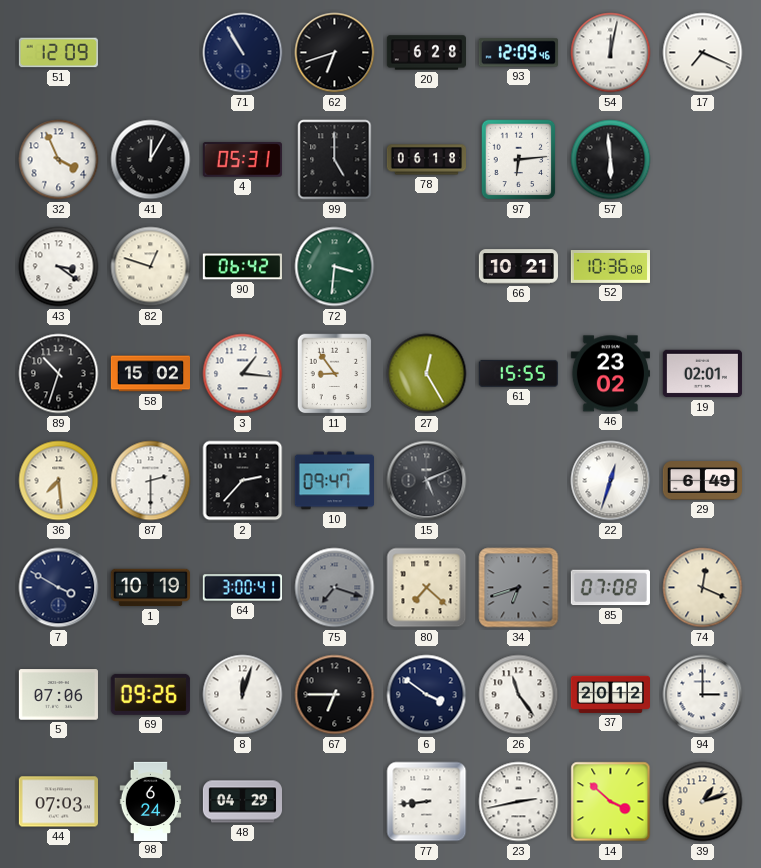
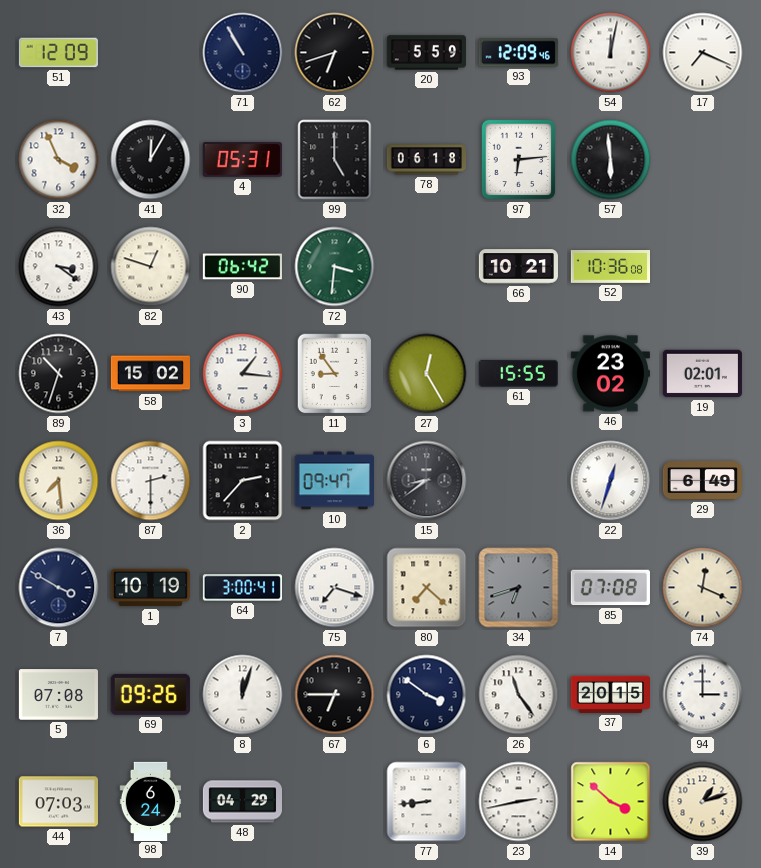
20: 6:28 -> 5:59 (426, 53)
15: 5:11 -> 8:39 (427, 481)
75 dial: grey -> white (335, 588)
5: 07:06 -> 07:08 (58, 695)
37: 20:12 -> 20:15 (610, 694)
